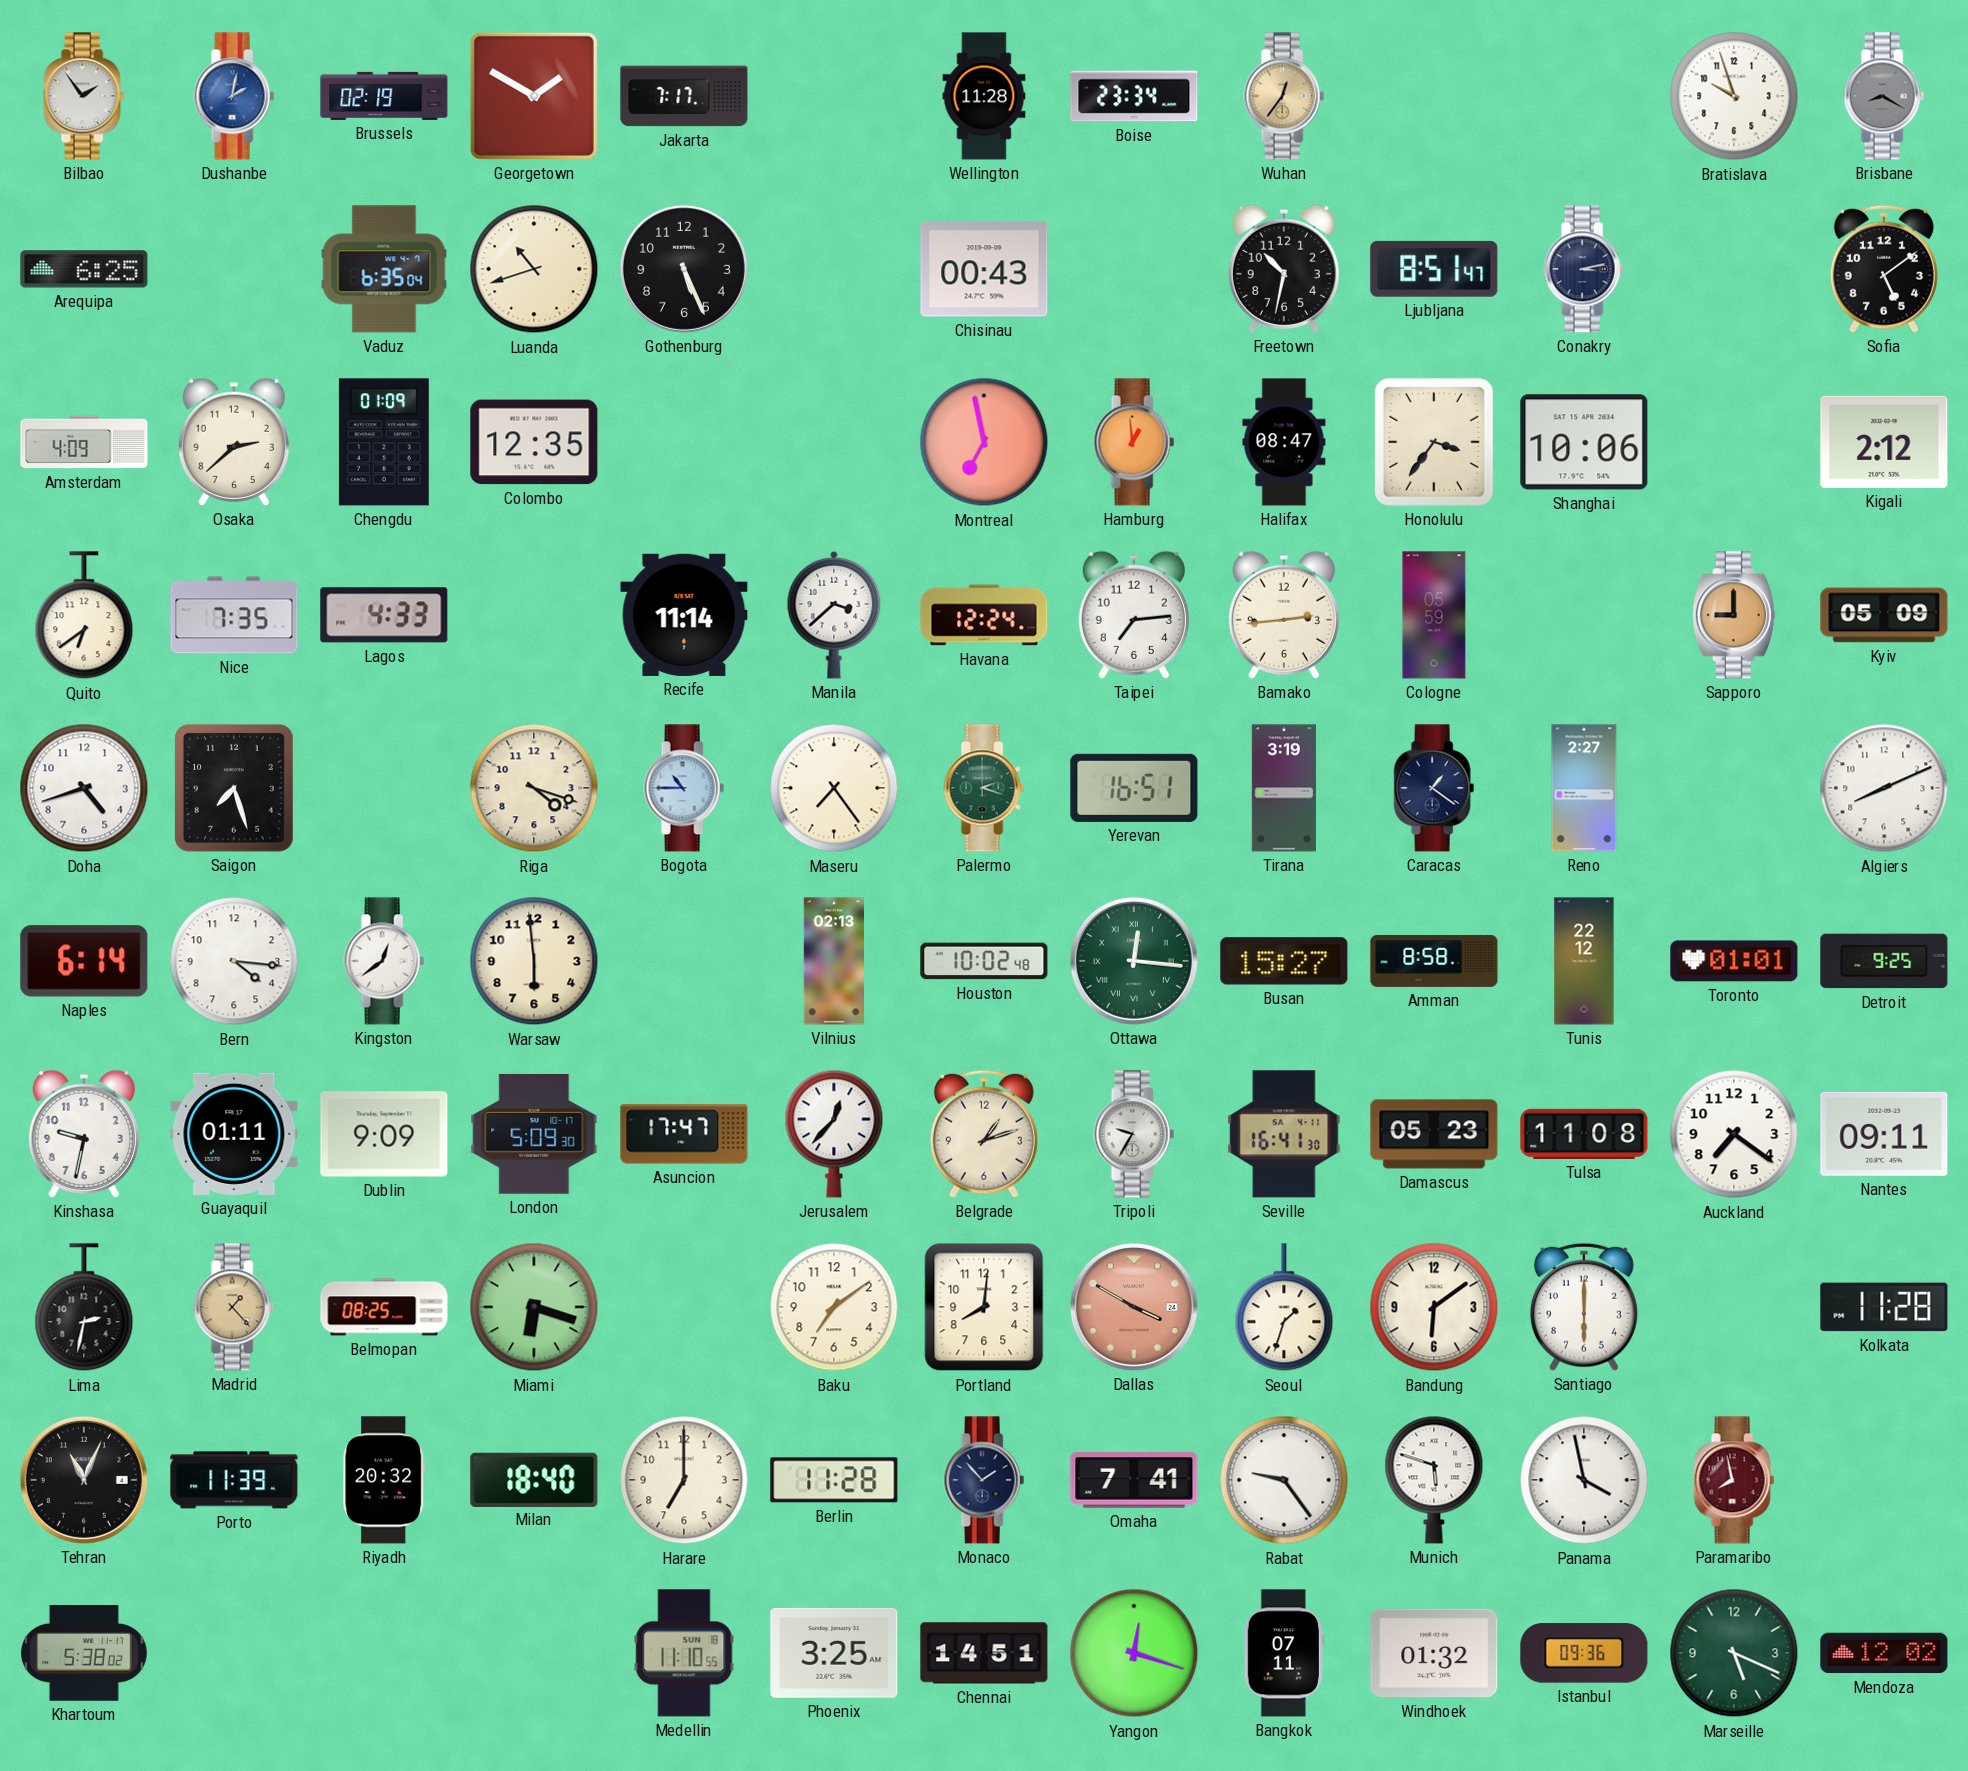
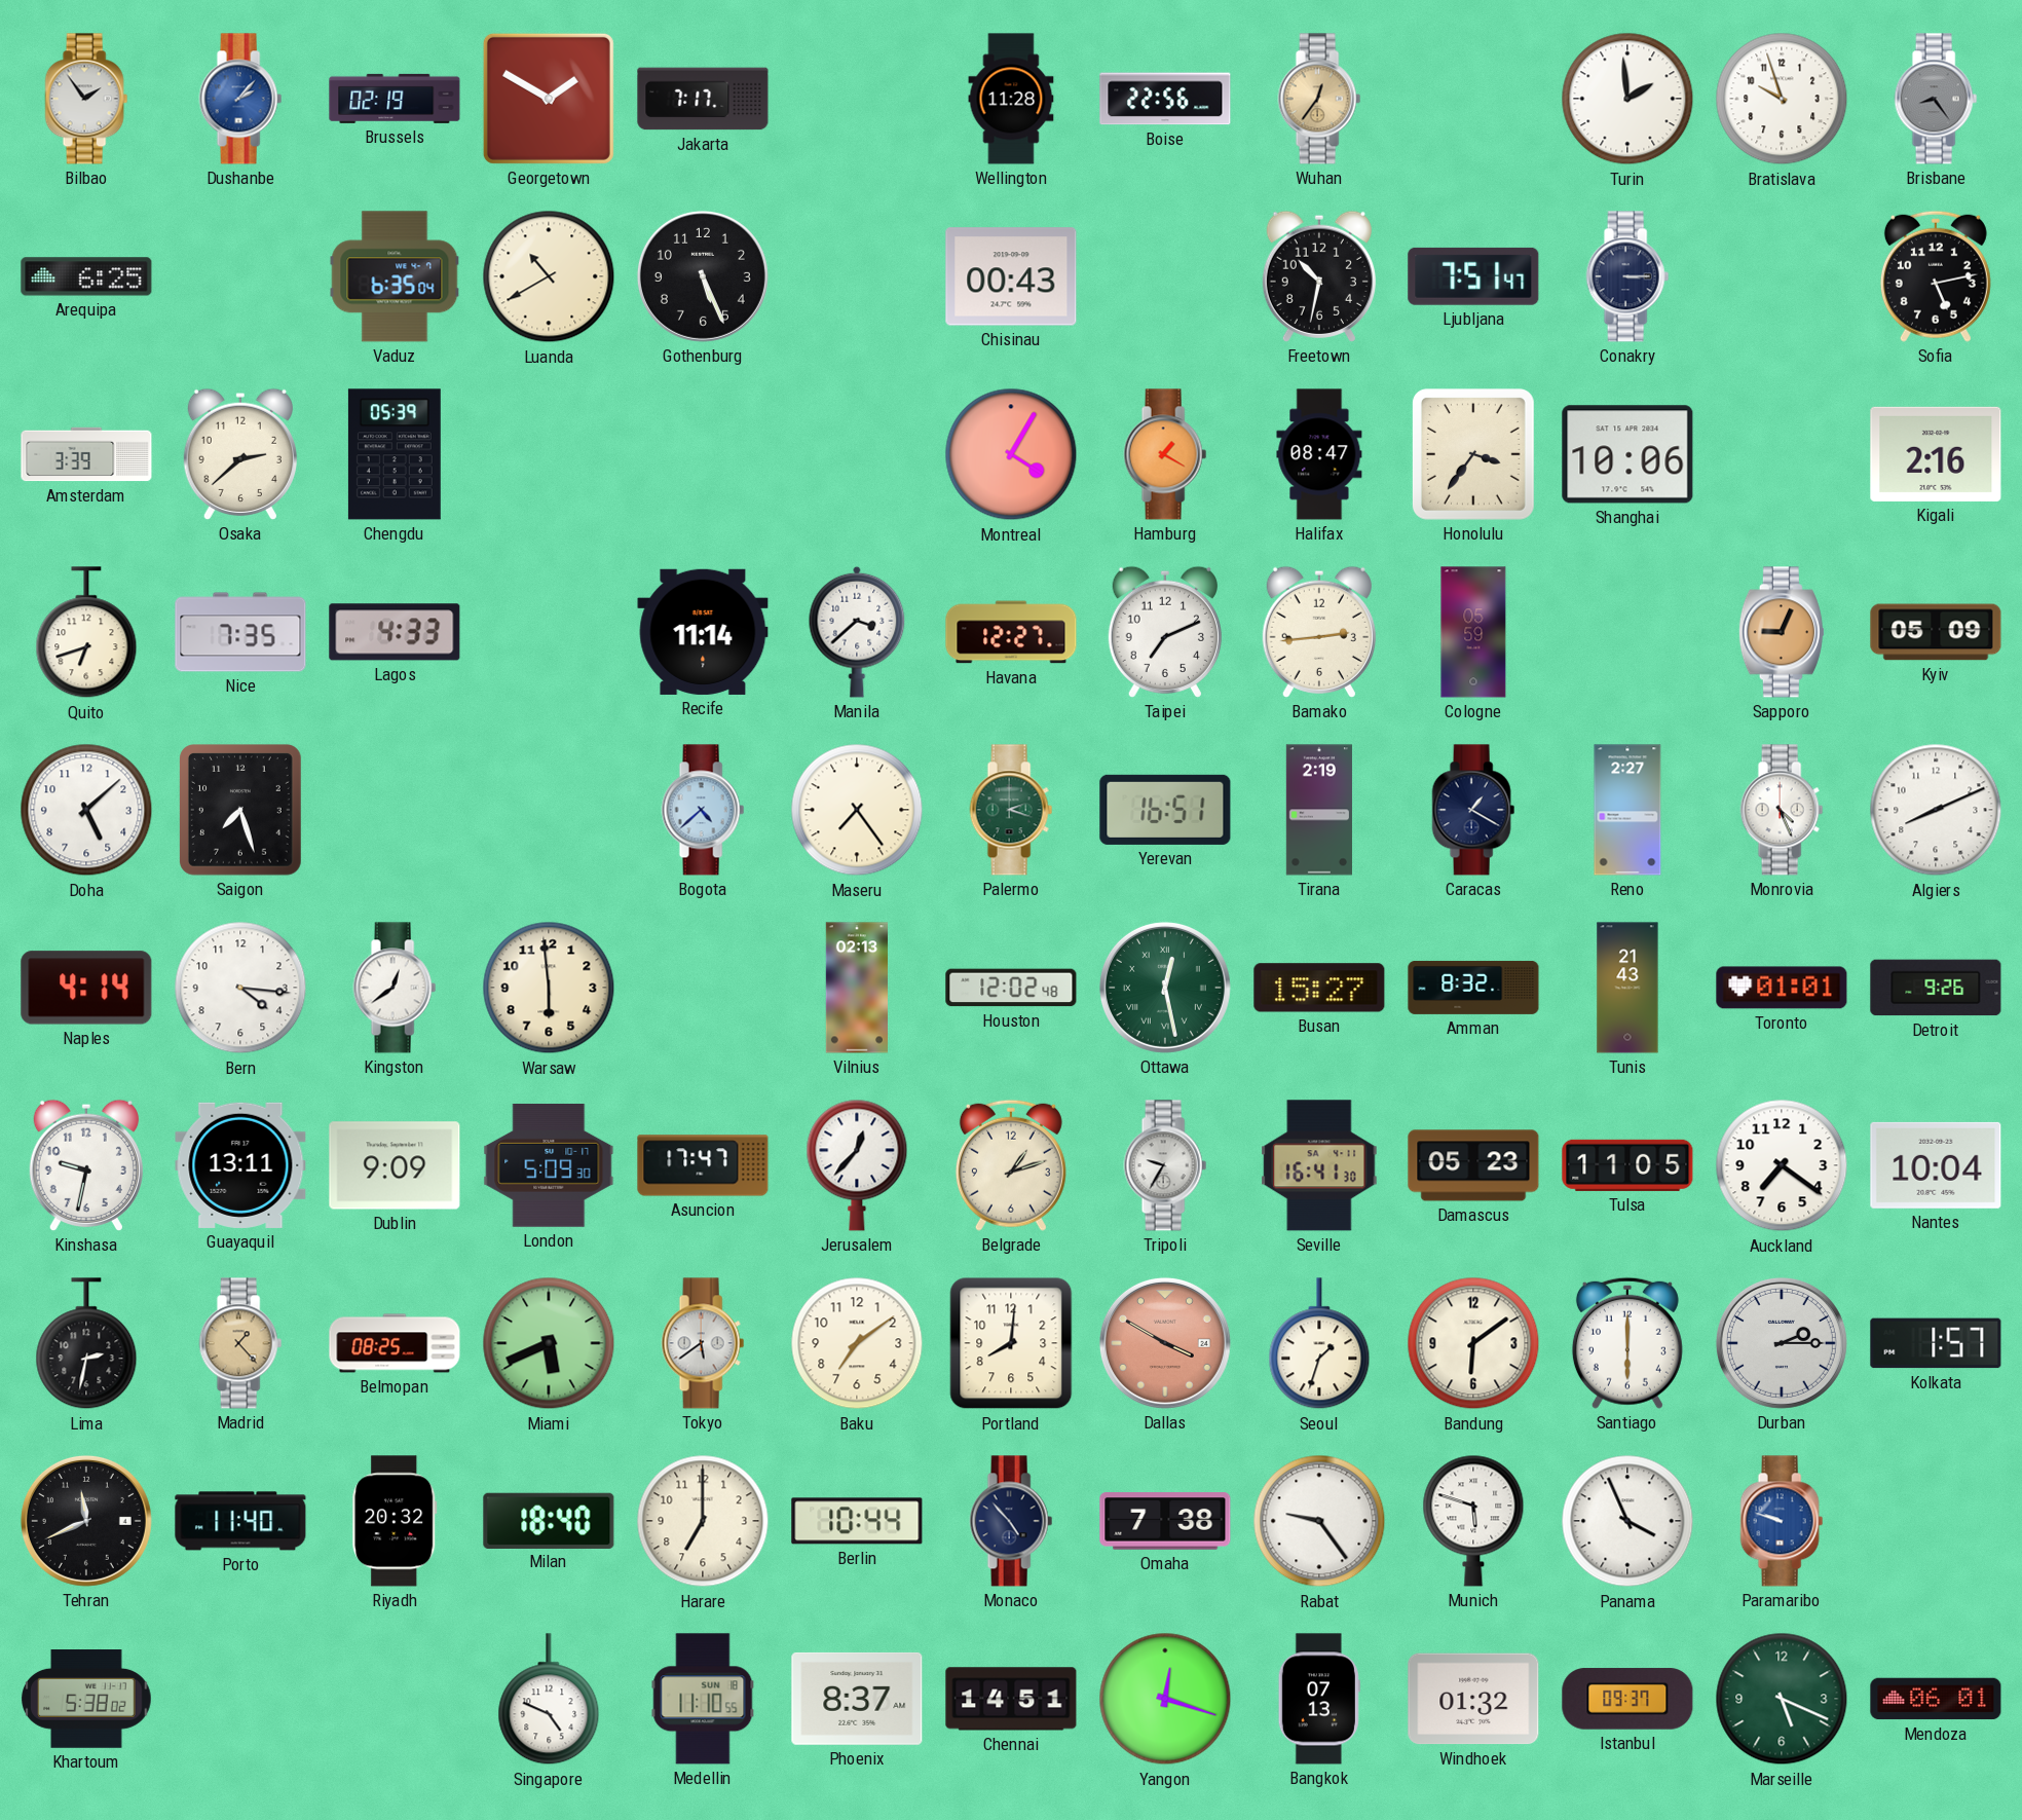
Dushanbe: 2:02 -> 2:07 (240, 99)
Boise: 23:34 -> 22:56 (1165, 99)
Turin: none -> 1:59 (1627, 99)
Brisbane: 8:20 -> 8:24 (1936, 99)
Luanda: 10:42 -> 10:40 (549, 276)
Ljubljana: 8:51 -> 7:51 (1473, 276)
Conakry: 3:13 -> 3:15 (1627, 276)
Sofia: 5:09 -> 5:13 (1936, 276)
Amsterdam: 4:09 -> 3:39 (86, 454)
Chengdu: 01:09 -> 05:39 (395, 454)
Colombo: 12:35 -> none (534, 442)
Montreal: 6:58 -> 4:05 (1011, 454)
Hamburg: 12:59 -> 1:20 (1165, 454)
Kigali: 2:12 -> 2:16 (1936, 454)
Quito: 6:39 -> 6:42 (86, 633)
Havana: 12:24 -> 12:27 (1011, 632)
Taipei: 7:14 -> 7:11 (1165, 632)
Sapporo: 9:00 -> 9:04 (1782, 632)
Doha: 4:42 -> 5:08 (86, 810)
Riga: 4:18 -> none (534, 788)
Bogota: 10:45 -> 4:38 (703, 810)
Tirana: 3:19 -> 2:19 (1319, 810)
Caracas: 1:21 -> 1:20 (1473, 810)
Monrovia: none -> 4:26 (1782, 810)
Naples: 6:14 -> 4:14 (86, 988)
Houston: 10:02 -> 12:02 (1011, 988)
Ottawa: 12:16 -> 12:28 (1165, 988)
Amman: 8:58 -> 8:32 (1473, 988)
Tunis: 22:12 -> 21:43 (1627, 988)
Detroit: 9:25 -> 9:26 (1936, 988)
Guayaquil: 01:11 -> 13:11 (240, 1165)
Tulsa: 11:08 -> 11:05 (1627, 1165)
Nantes: 09:11 -> 10:04 (1936, 1165)
Miami: 6:18 -> 5:41 (549, 1343)
Tokyo: none -> 5:39 (703, 1343)
Durban: none -> 2:15 (1782, 1343)
Kolkata: 11:28 -> 1:57 (1936, 1343)
Tehran: 11:04 -> 11:41 (86, 1521)
Porto: 11:39 -> 11:40 (240, 1521)
Berlin: 11:28 -> 10:44 (857, 1521)
Monaco: 1:53 -> 4:53 (1011, 1521)
Omaha: 7:41 -> 7:38 (1165, 1521)
Panama: 3:58 -> 3:56 (1627, 1521)
Paramaribo: 7:58 -> 9:48 (1782, 1521)
Paramaribo dial: burgundy -> blue (1782, 1521)
Singapore: none -> 4:49 (549, 1700)
Phoenix: 3:25 -> 8:37 (857, 1699)
Bangkok: 07:11 -> 07:13 (1319, 1699)
Istanbul: 09:36 -> 09:37 (1627, 1699)
Mendoza: 12:02 -> 06:01 (1936, 1699)
